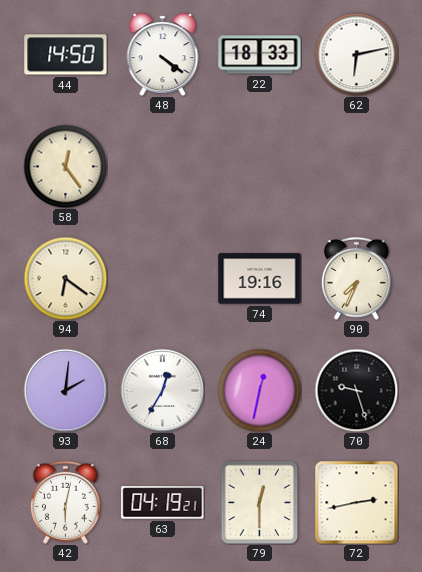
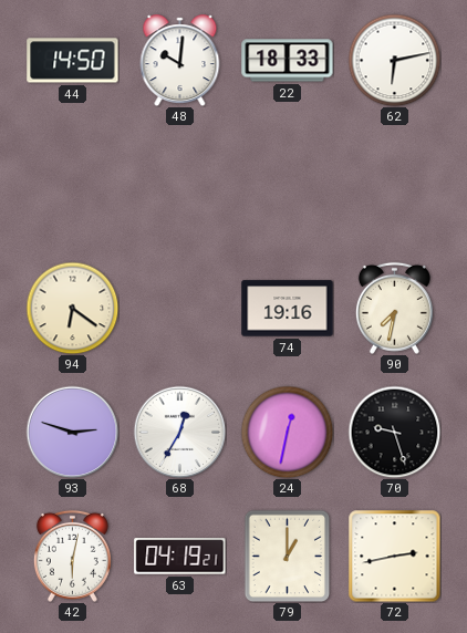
48: 4:21 -> 10:01 (180, 61)
58: 12:24 -> none (65, 166)
90: 7:34 -> 7:32 (394, 308)
93: 2:01 -> 2:48 (72, 432)
79: 12:30 -> 1:00 (288, 556)
